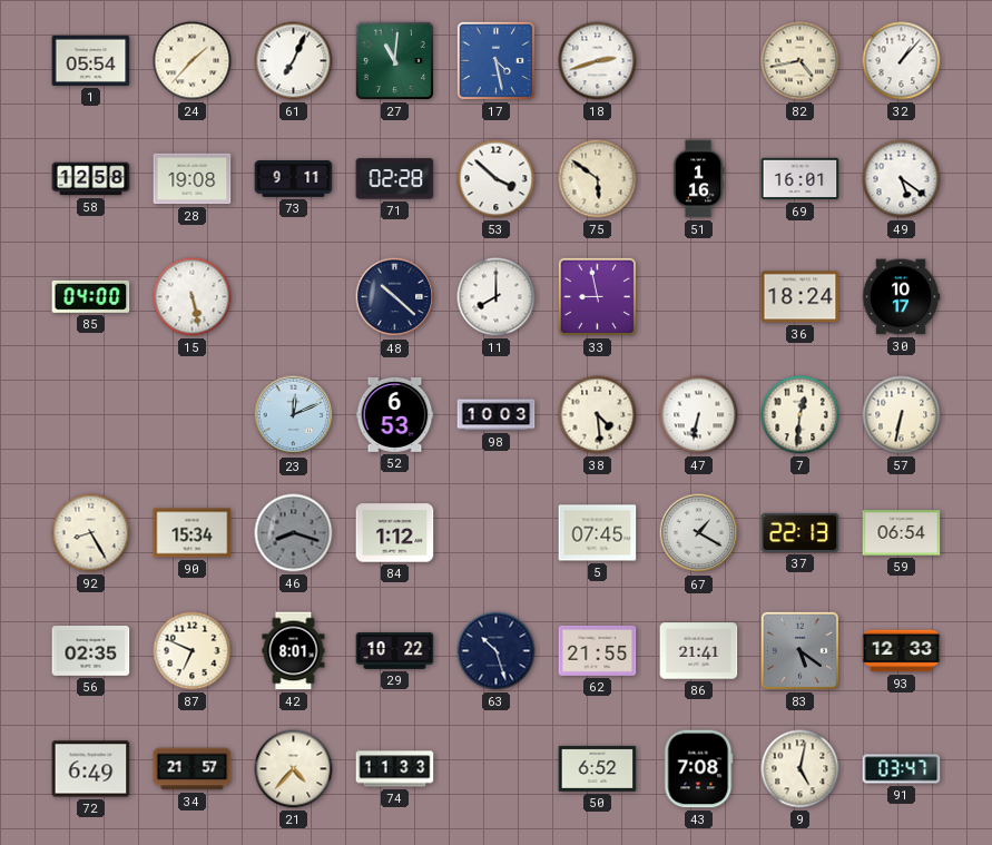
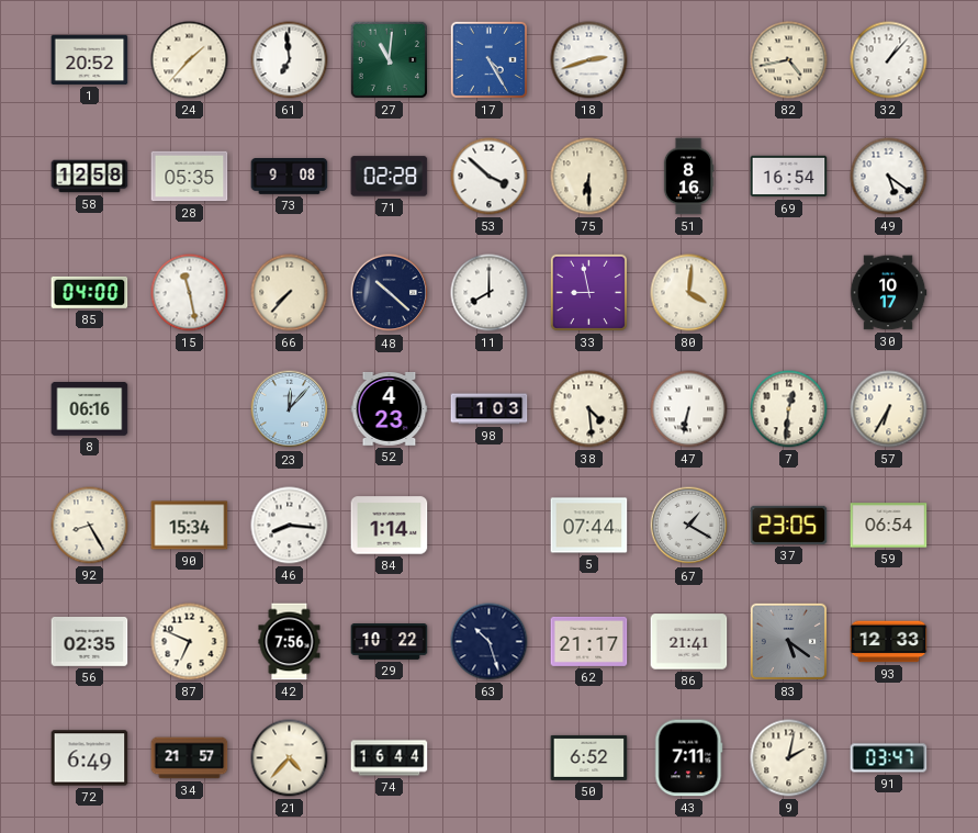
1: 05:54 -> 20:52 (90, 59)
61: 7:04 -> 6:59 (290, 60)
17: 4:28 -> 4:25 (488, 59)
28: 19:08 -> 05:35 (190, 177)
73: 9:11 -> 9:08 (290, 177)
75: 5:51 -> 6:30 (589, 177)
51: 1:16 -> 8:16 (688, 177)
69: 16:01 -> 16:54 (789, 177)
15: 5:28 -> 11:28 (190, 293)
66: none -> 7:37 (290, 293)
80: none -> 4:01 (689, 293)
36: 18:24 -> none (801, 297)
8: none -> 06:16 (90, 409)
23: 12:11 -> 12:07 (290, 409)
52: 6:53 -> 4:23 (390, 409)
98: 10:03 -> 1:03 (490, 409)
57: 6:32 -> 6:35 (889, 409)
46: 8:18 -> 8:16 (290, 526)
46 dial: grey -> white (290, 526)
84: 1:12 -> 1:14 (390, 526)
5: 07:45 -> 07:44 (589, 526)
37: 22:13 -> 23:05 (789, 525)
42: 8:01 -> 7:56 (290, 642)
62: 21:55 -> 21:17 (589, 641)
74: 11:33 -> 16:44 (390, 758)
43: 7:08 -> 7:11 (689, 758)
9: 5:02 -> 2:02 (789, 758)
